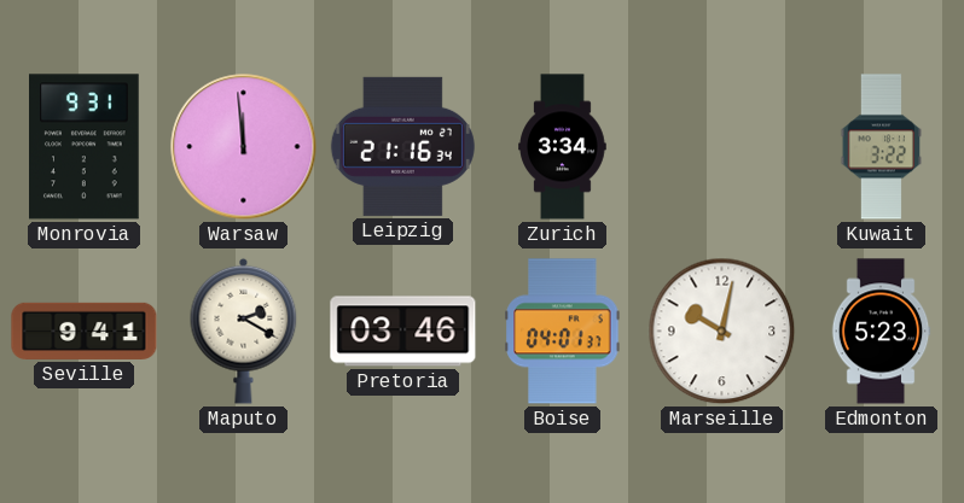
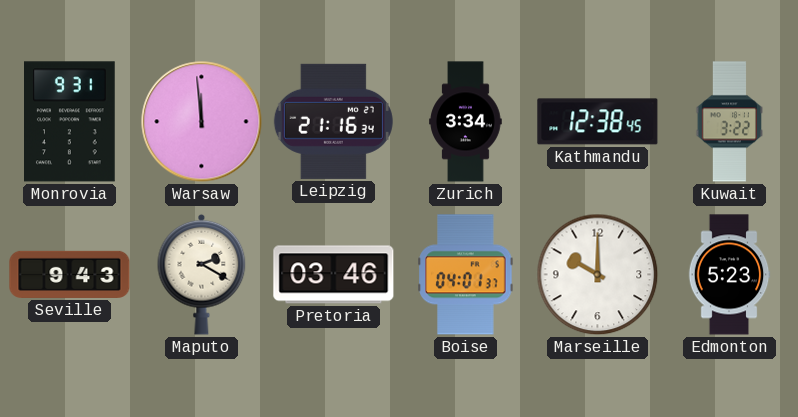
Kathmandu: none -> 12:38 (598, 122)
Seville: 9:41 -> 9:43 (70, 274)
Marseille: 10:02 -> 10:00 (598, 275)
